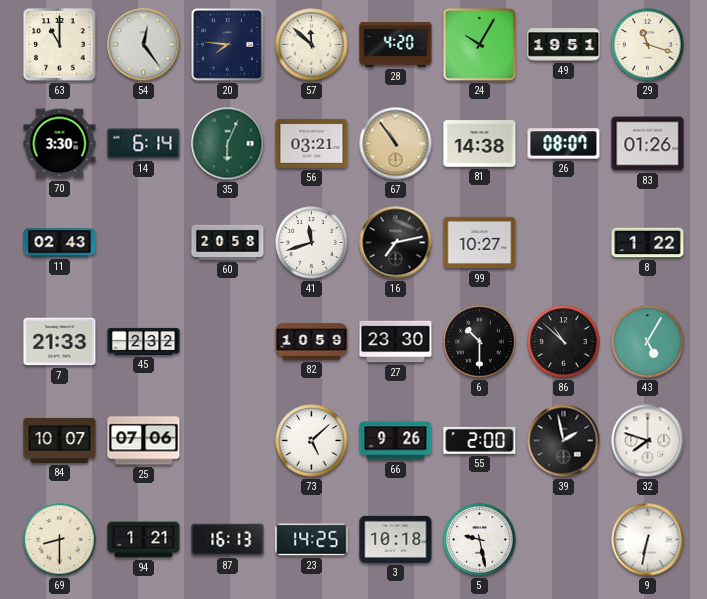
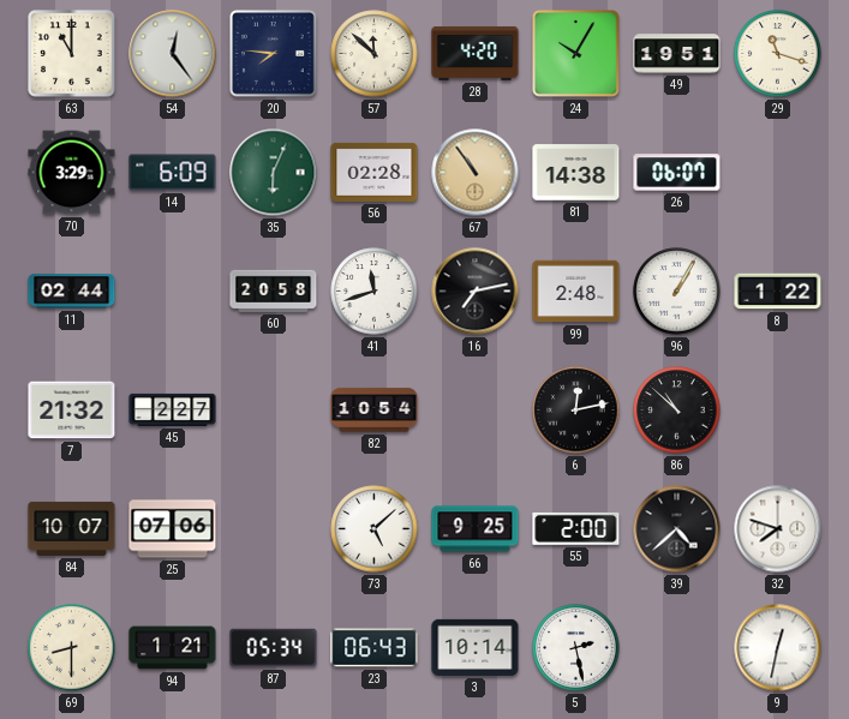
70: 3:30 -> 3:29 (72, 173)
14: 6:14 -> 6:09 (173, 173)
56: 03:21 -> 02:28 (375, 172)
26: 08:07 -> 06:07 (677, 173)
83: 01:26 -> none (648, 144)
11: 02:43 -> 02:44 (72, 292)
99: 10:27 -> 2:48 (576, 292)
96: none -> 1:05 (677, 292)
7: 21:33 -> 21:32 (72, 411)
45: 2:32 -> 2:27 (173, 409)
82: 10:59 -> 10:54 (375, 411)
27: 23:30 -> none (396, 342)
6: 10:30 -> 12:13 (576, 411)
43: 5:05 -> none (648, 342)
66: 9:26 -> 9:25 (476, 529)
39: 1:58 -> 4:38 (677, 529)
87: 16:13 -> 05:34 (274, 648)
23: 14:25 -> 06:43 (375, 648)
3: 10:18 -> 10:14 (476, 647)
5: 9:28 -> 2:28 (576, 648)
9: 6:32 -> 12:32 (778, 648)
